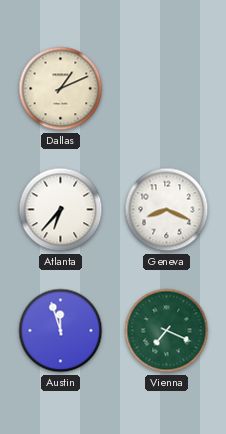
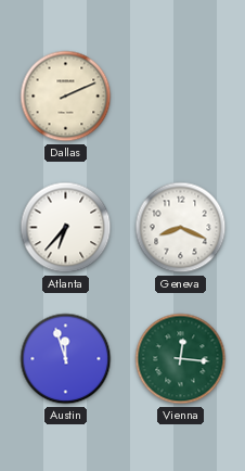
Dallas: 1:11 -> 2:11 (66, 97)
Vienna: 7:19 -> 12:16 (181, 359)
